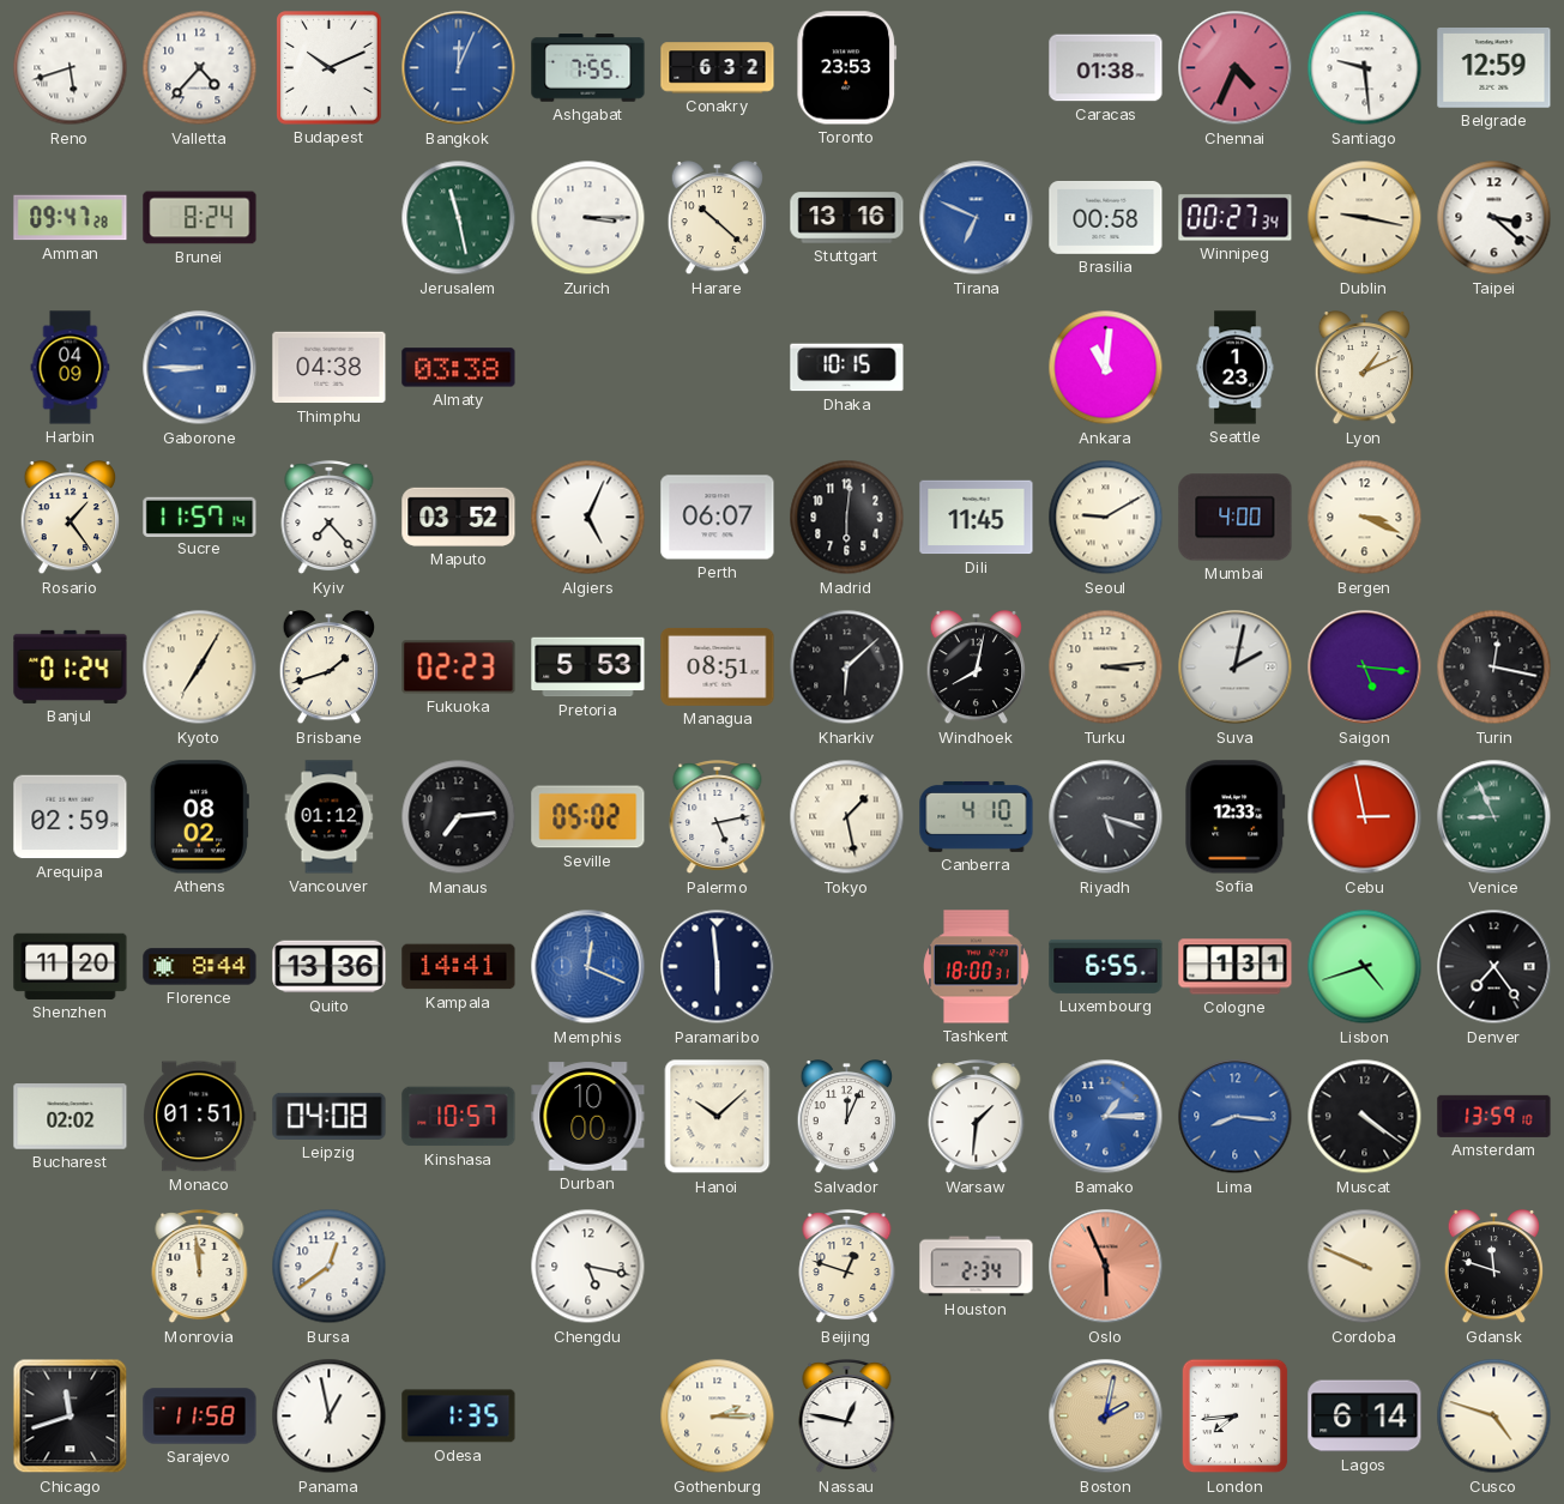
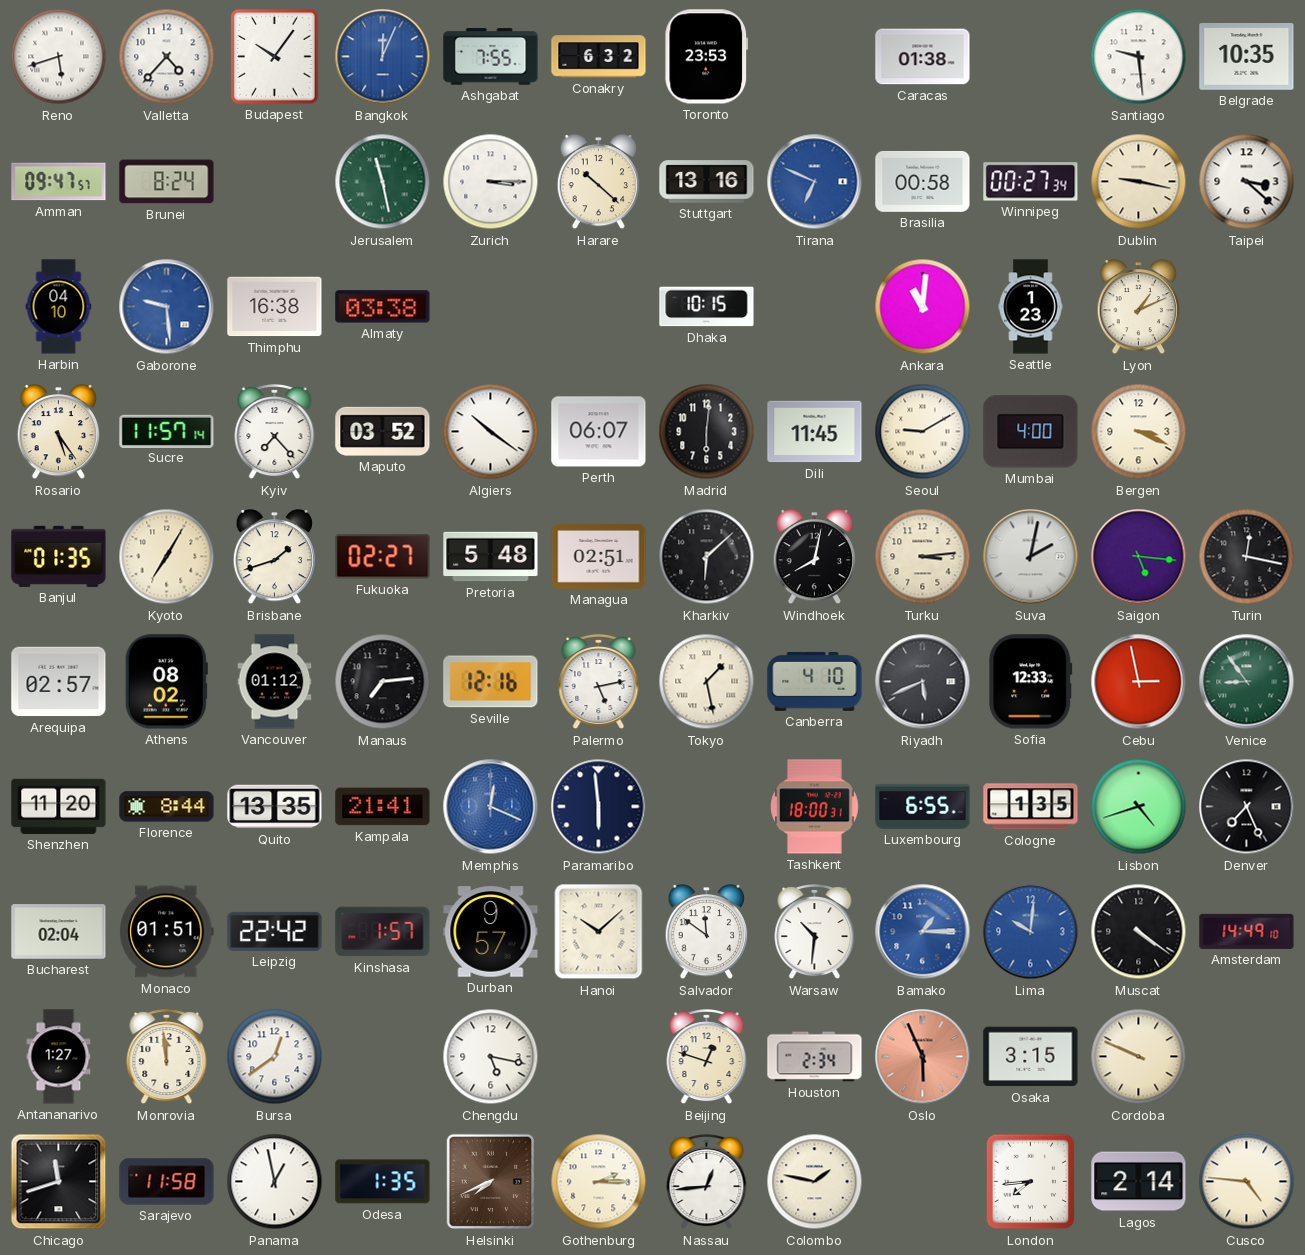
Budapest: 10:11 -> 10:06 (275, 57)
Chennai: 4:34 -> none (1236, 68)
Belgrade: 12:59 -> 10:35 (1247, 57)
Amman: 09:47:28 -> 09:47:57 (59, 182)
Harbin: 04:09 -> 04:10 (59, 307)
Gaborone: 8:45 -> 9:29 (167, 307)
Thimphu: 04:38 -> 16:38 (275, 307)
Rosario: 1:24 -> 5:24 (59, 433)
Algiers: 5:04 -> 10:21 (491, 432)
Banjul: 01:24 -> 01:35 (59, 556)
Fukuoka: 02:23 -> 02:27 (383, 557)
Pretoria: 5:53 -> 5:48 (491, 557)
Managua: 08:51 -> 02:51 (599, 556)
Arequipa: 02:59 -> 02:57 (59, 682)
Seville: 05:02 -> 12:16 (491, 682)
Riyadh: 5:18 -> 5:41 (923, 682)
Venice: 8:56 -> 8:54 (1247, 682)
Quito: 13:36 -> 13:35 (275, 807)
Kampala: 14:41 -> 21:41 (383, 807)
Cologne: 1:31 -> 1:35 (1031, 807)
Denver: 7:24 -> 7:26 (1247, 807)
Bucharest: 02:02 -> 02:04 (59, 932)
Leipzig: 04:08 -> 22:42 (275, 931)
Kinshasa: 10:57 -> 1:57 (383, 932)
Durban: 10:00 -> 9:57 (491, 932)
Salvador: 12:04 -> 11:51 (707, 933)
Warsaw: 1:31 -> 10:31 (815, 932)
Lima: 8:16 -> 10:01 (1031, 932)
Amsterdam: 13:59 -> 14:49 (1247, 931)
Antananarivo: none -> 1:27 (59, 1057)
Osaka: none -> 3:15 (1031, 1057)
Gdansk: 11:48 -> none (1494, 1268)
Helsinki: none -> 7:41 (491, 1182)
Nassau: 12:47 -> 12:44 (707, 1182)
Colombo: none -> 1:47 (815, 1182)
Boston: 2:02 -> none (1106, 1417)
Lagos: 6:14 -> 2:14 (1139, 1182)
Cusco: 4:48 -> 4:46 (1247, 1182)
